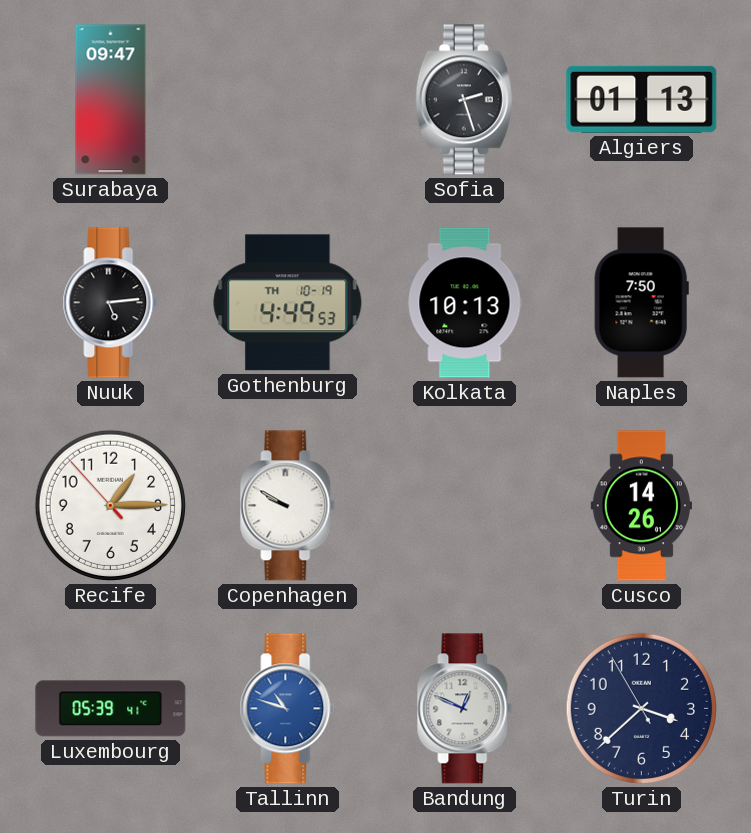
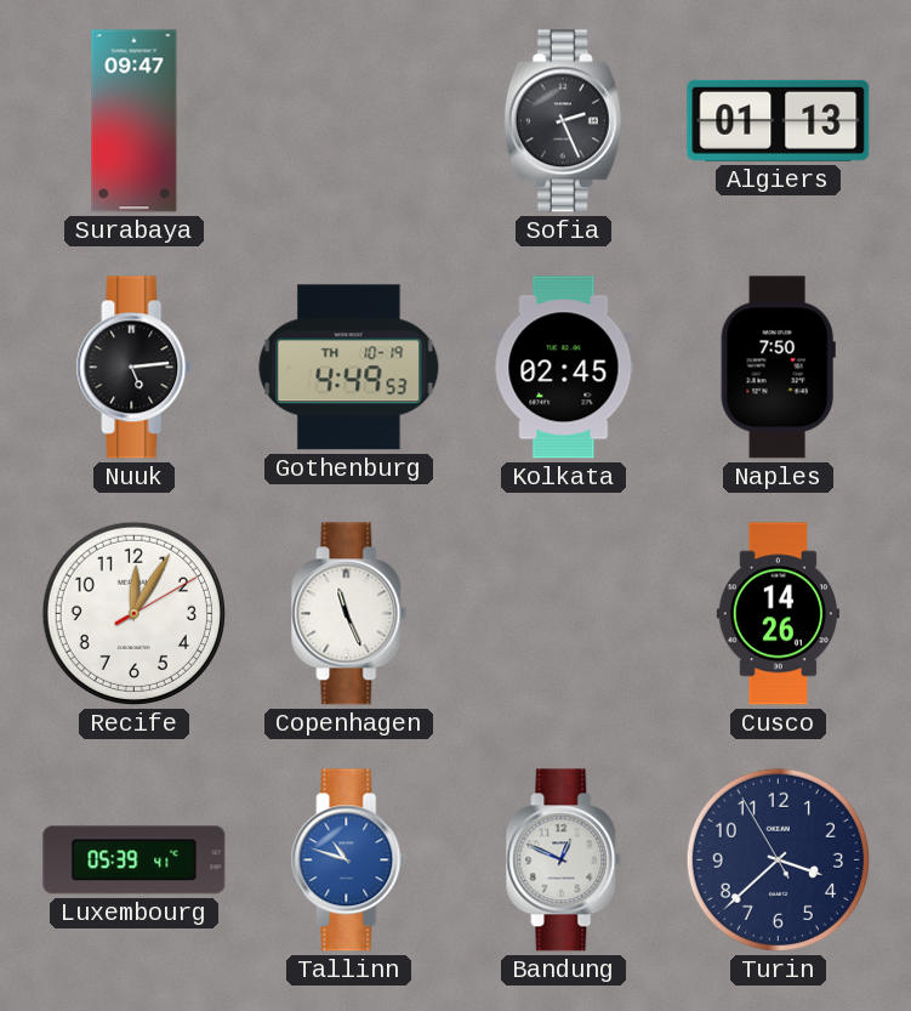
Sofia: 2:27 -> 2:26 (563, 121)
Kolkata: 10:13 -> 02:45 (564, 368)
Recife: 1:14 -> 12:05 (133, 613)
Copenhagen: 9:50 -> 11:26 (349, 614)
